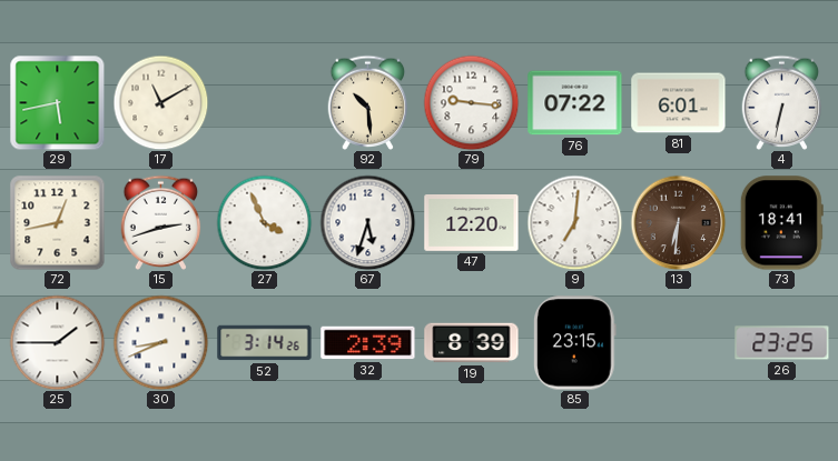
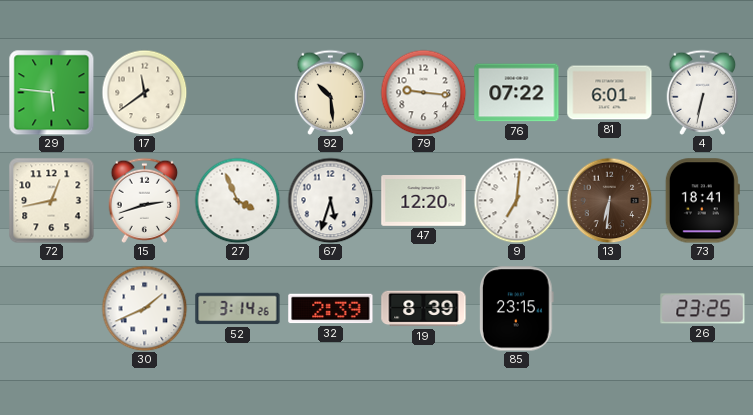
29: 5:43 -> 5:46 (51, 92)
17: 11:10 -> 11:39 (144, 92)
25: 1:45 -> none (57, 342)
30: 8:41 -> 1:41 (144, 308)
